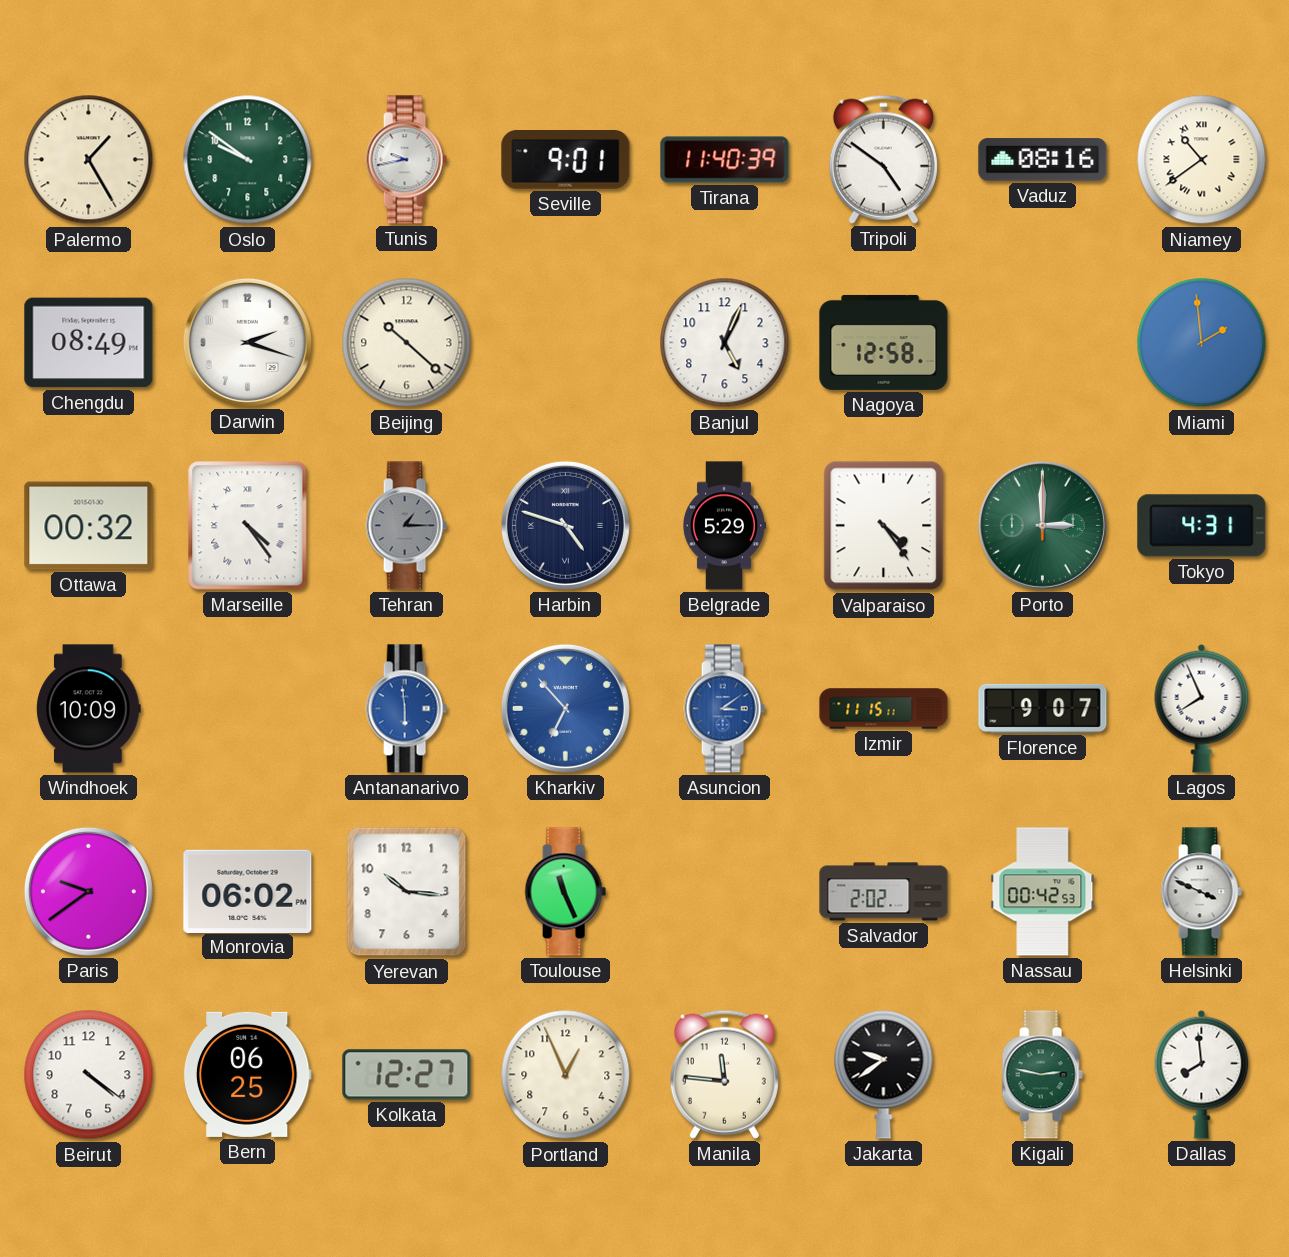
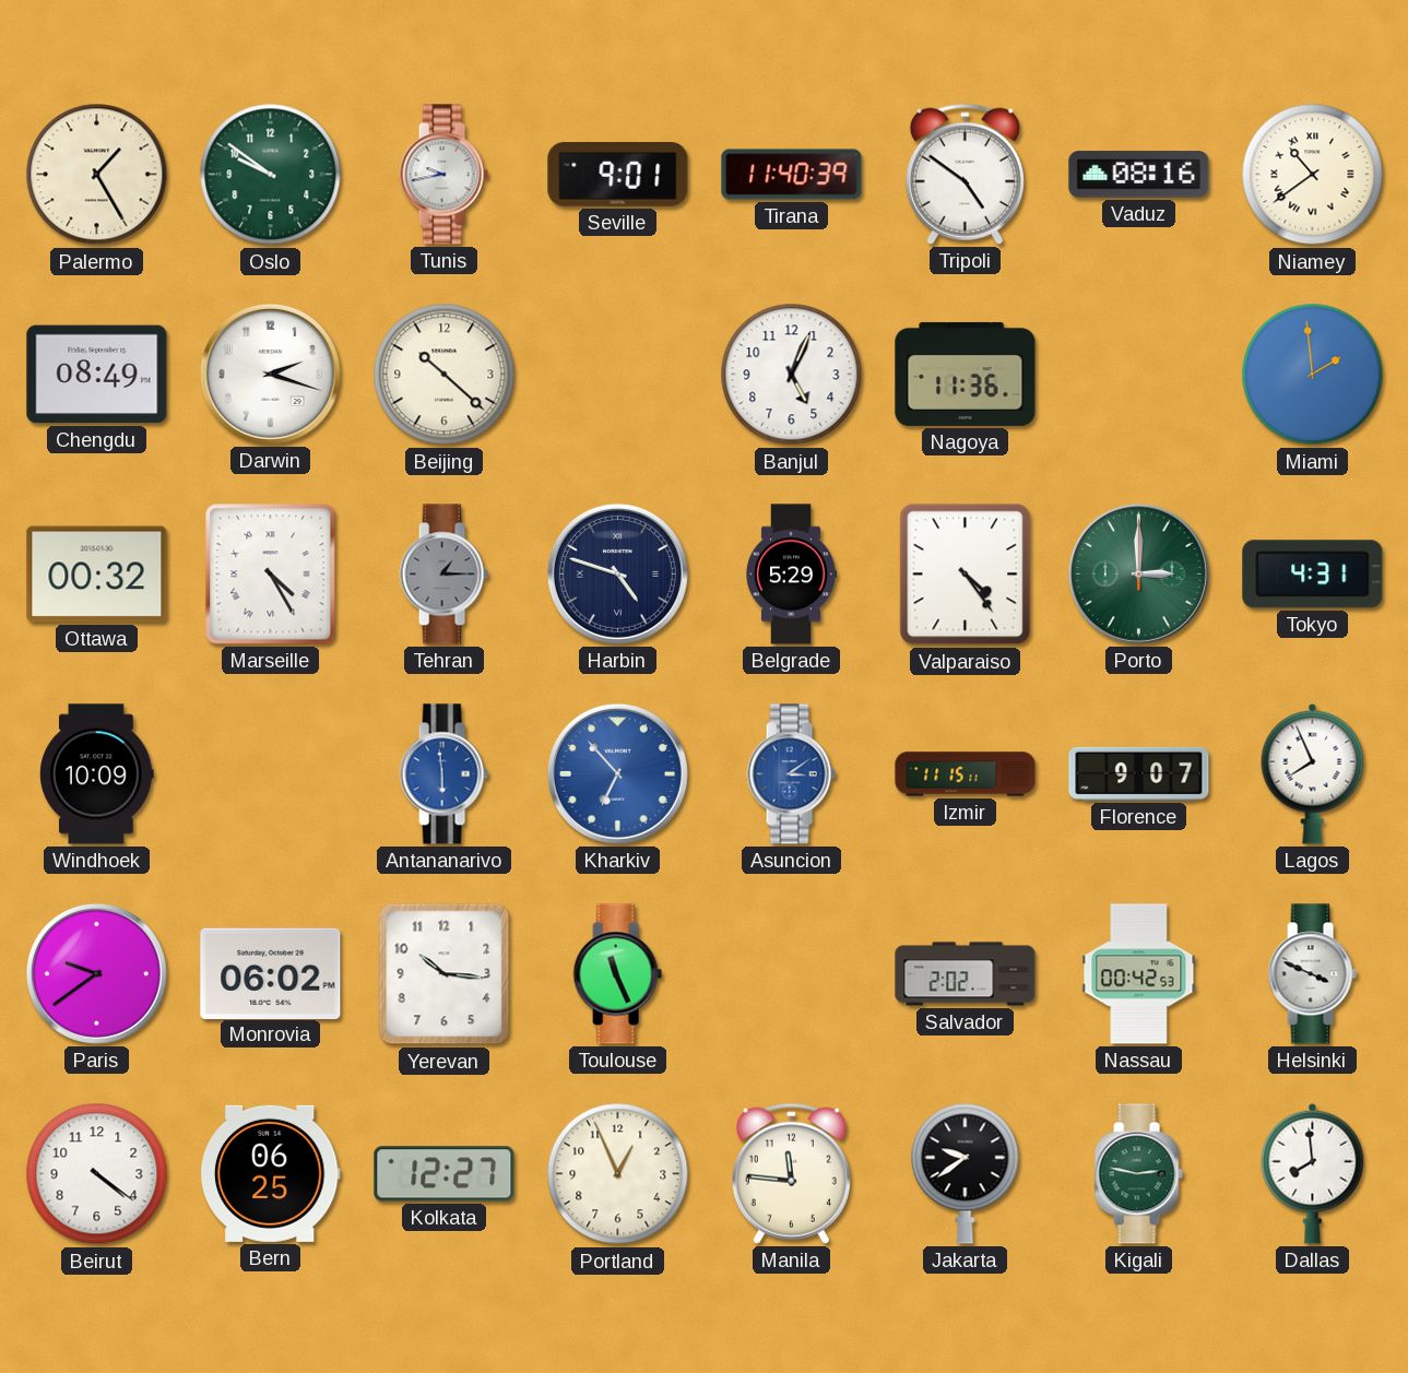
Nagoya: 12:58 -> 11:36 (966, 374)
Marseille: 4:24 -> 4:25 (271, 575)
